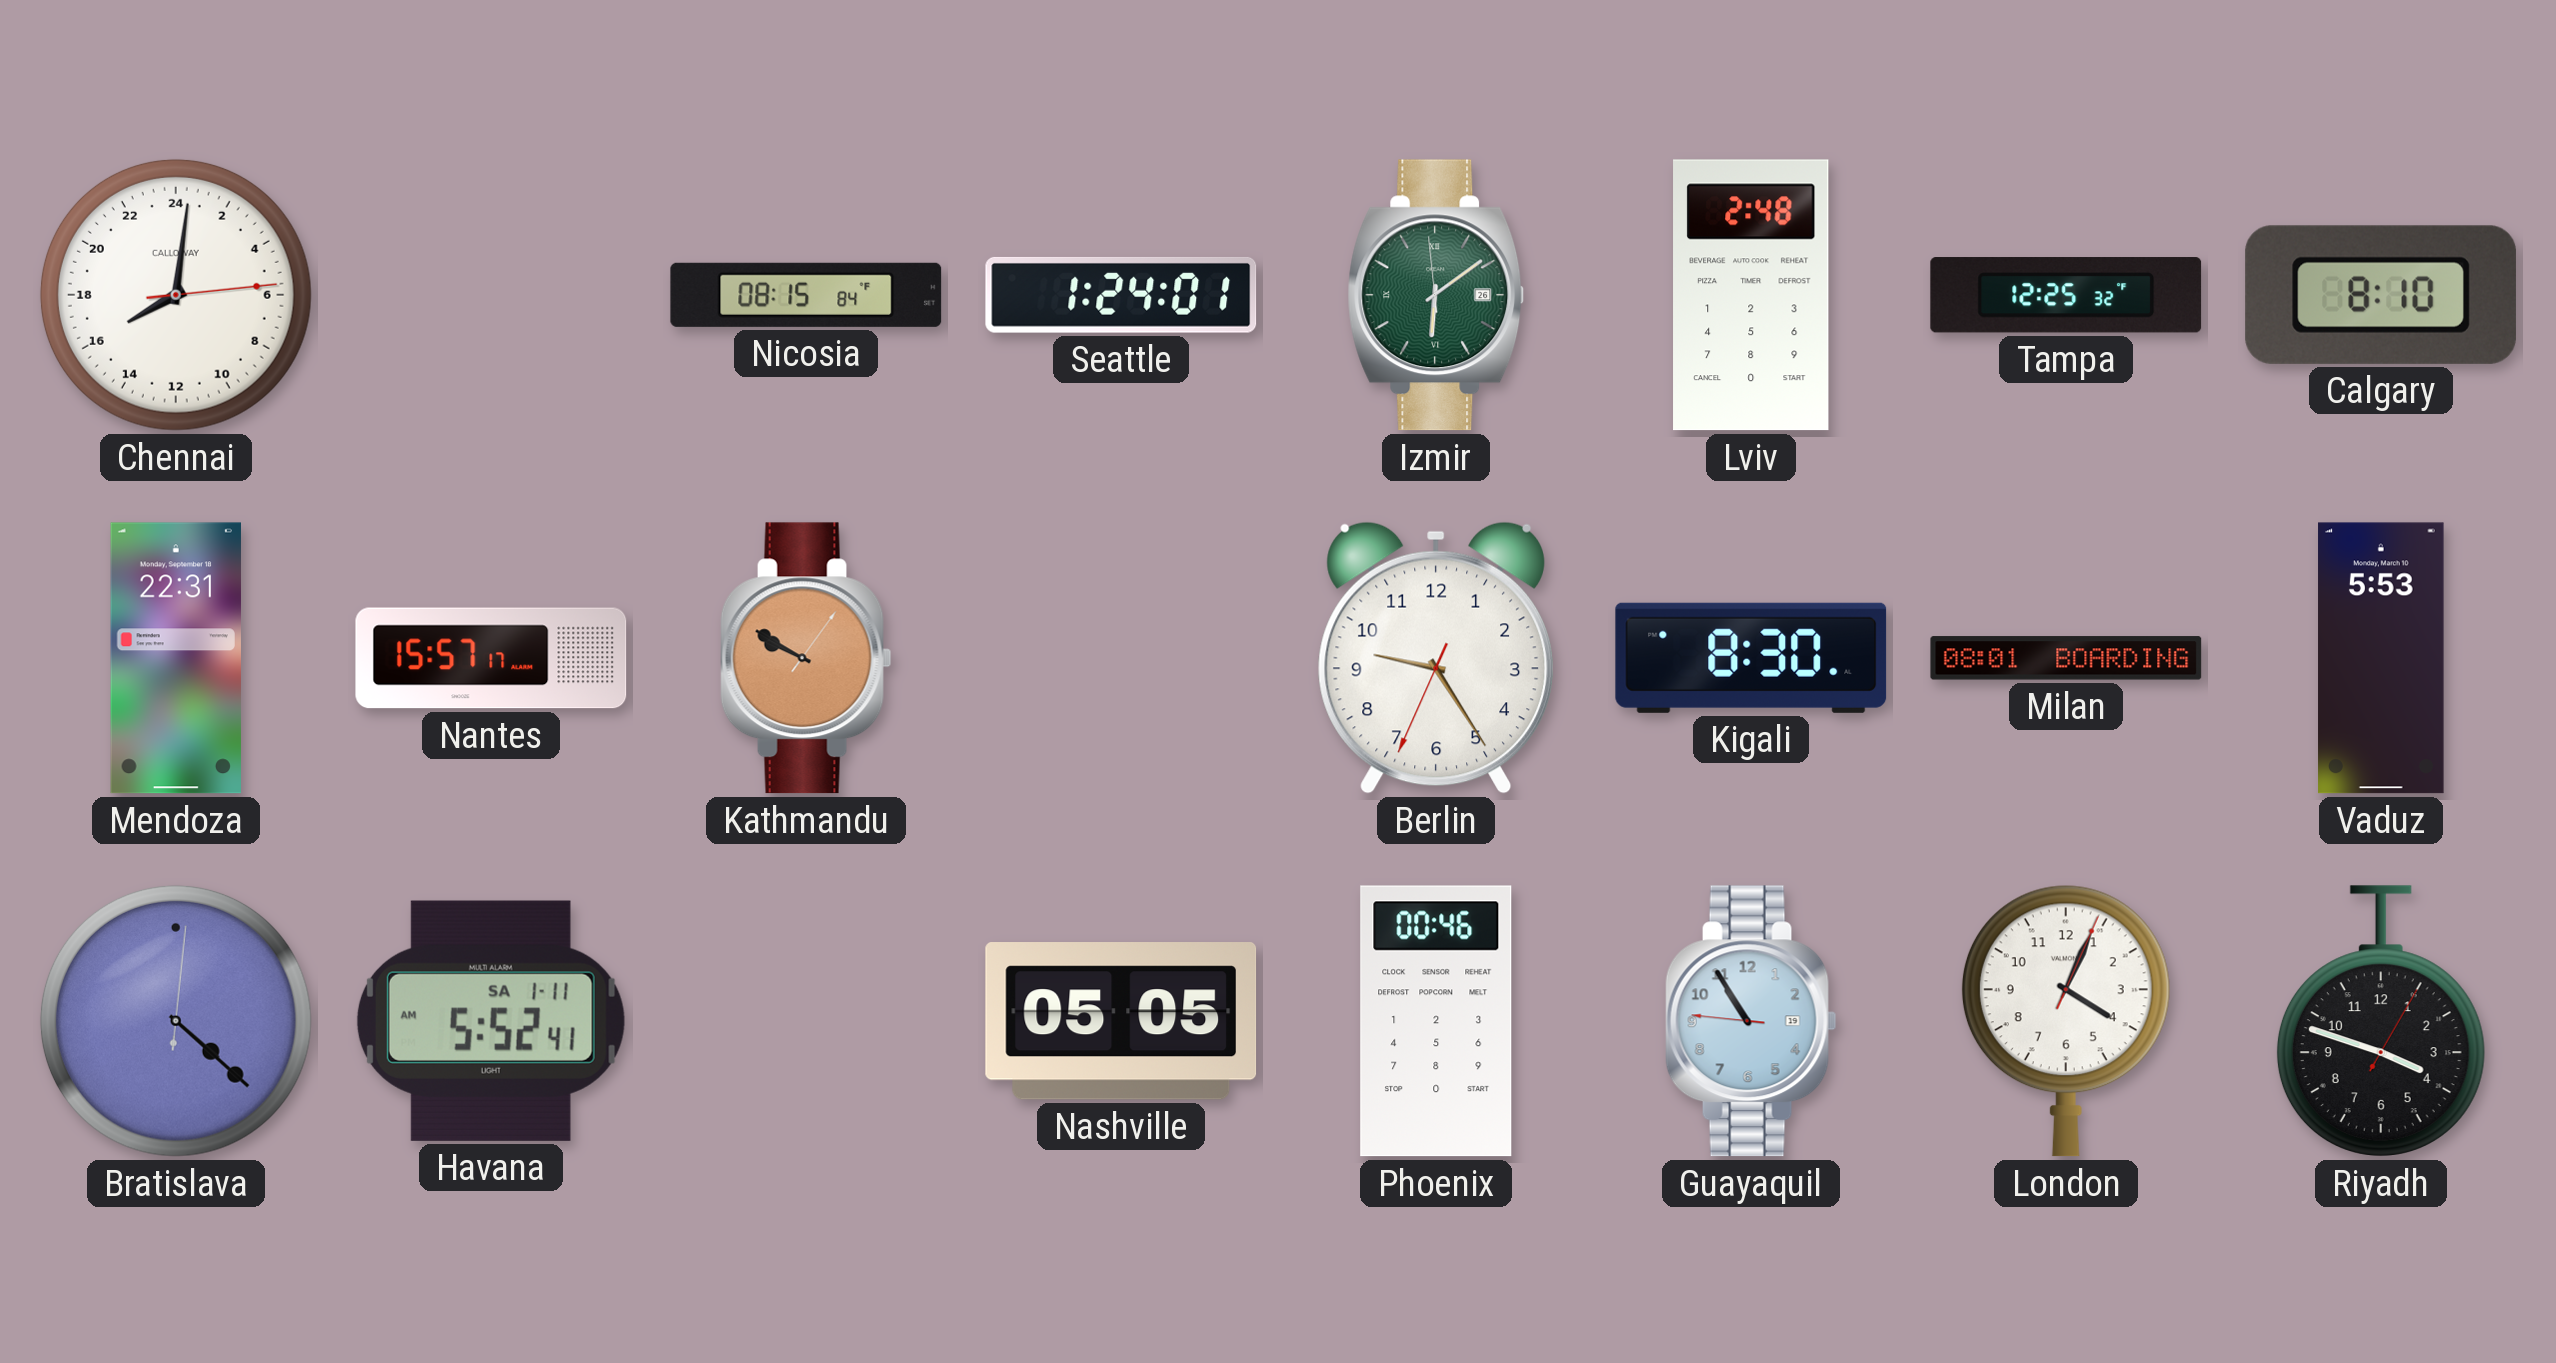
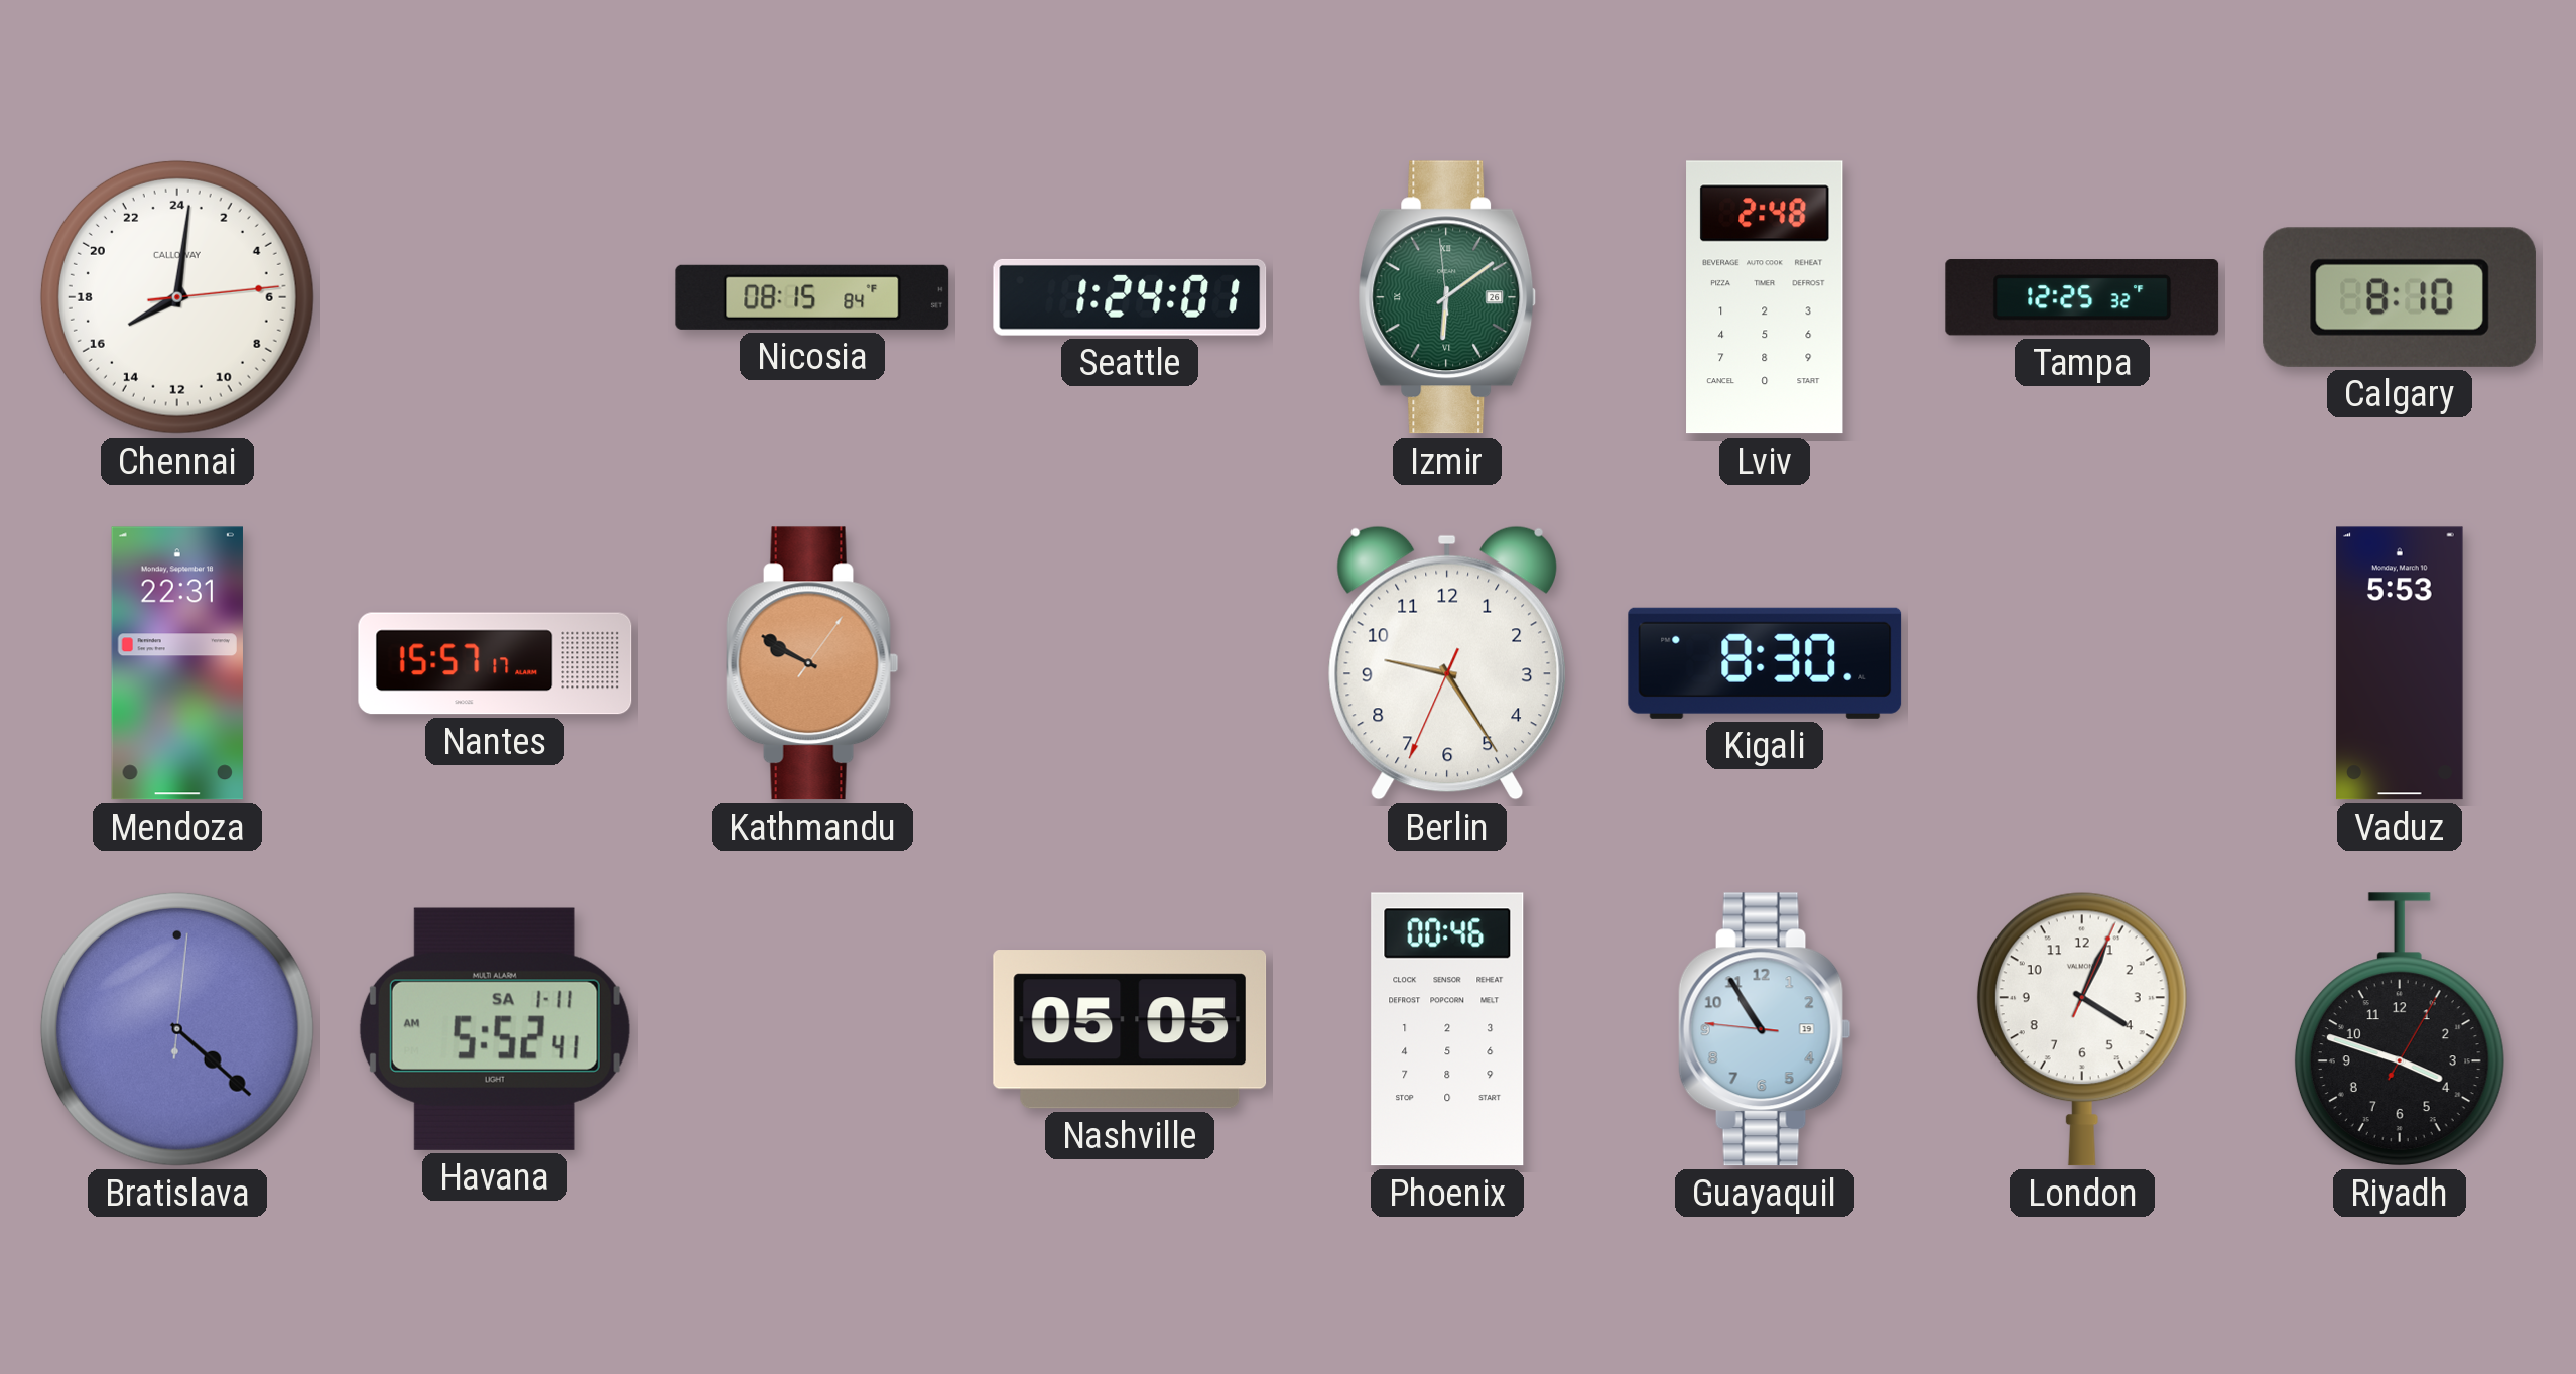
Milan: 08:01 -> none (2066, 658)
